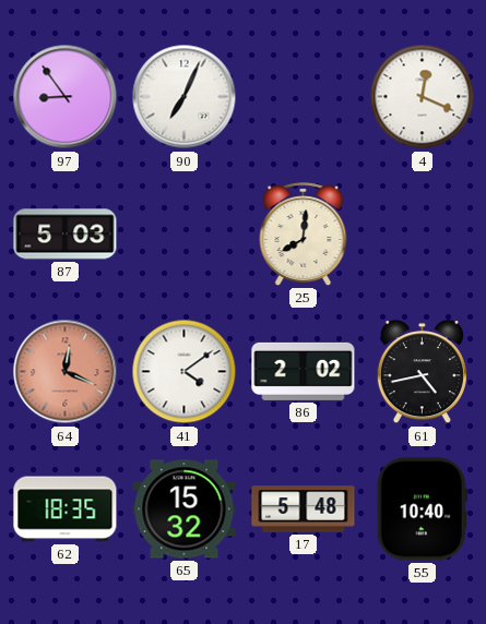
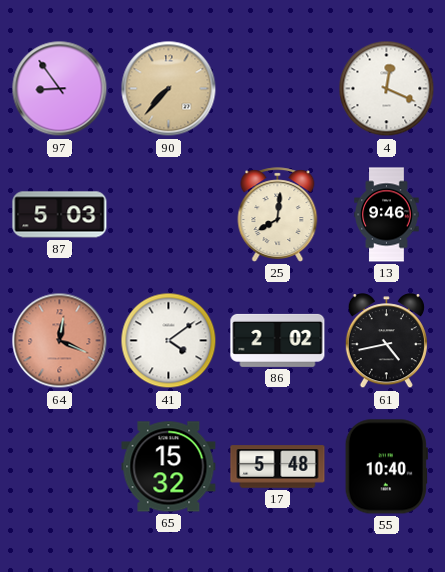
90: 7:04 -> 7:37 (169, 89)
90 dial: white -> champagne (169, 89)
13: none -> 9:46 (387, 215)
62: 18:35 -> none (66, 509)
